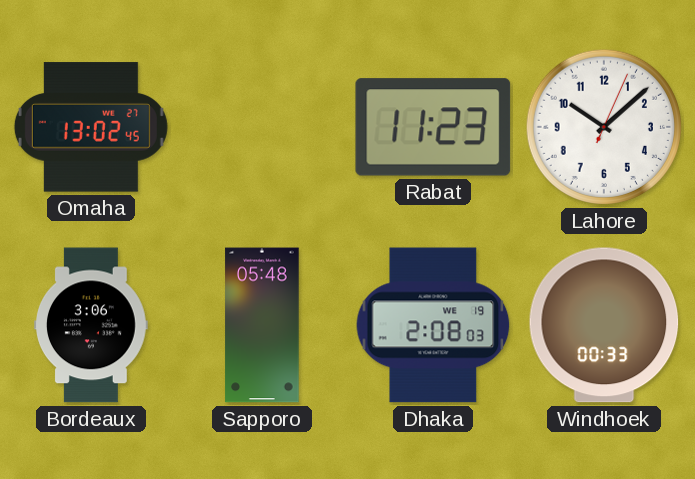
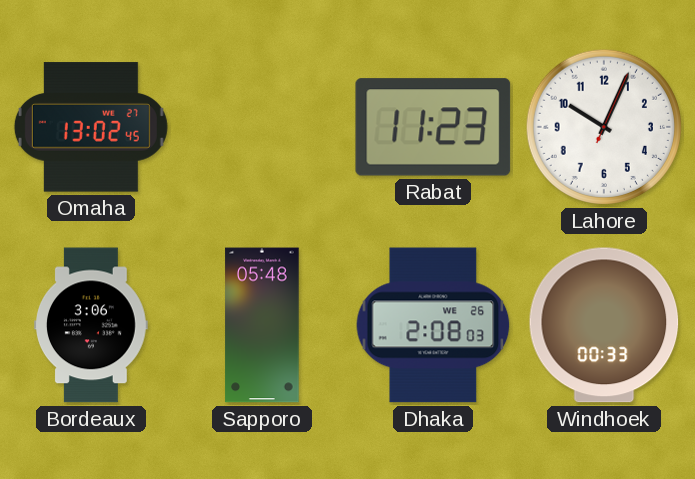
Lahore: 10:08 -> 10:04 (604, 127)
Dhaka date: WE 19 -> WE 26 (433, 325)
